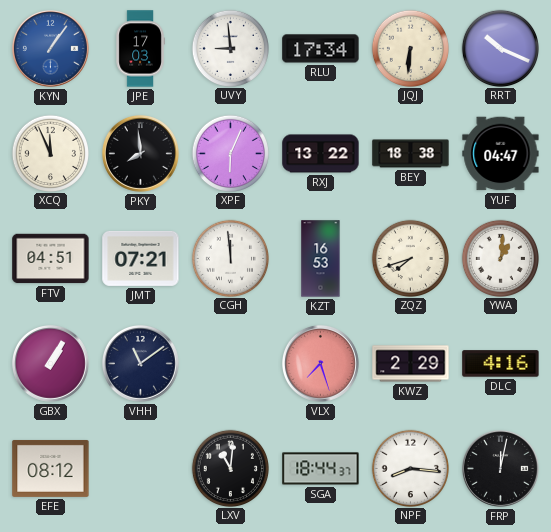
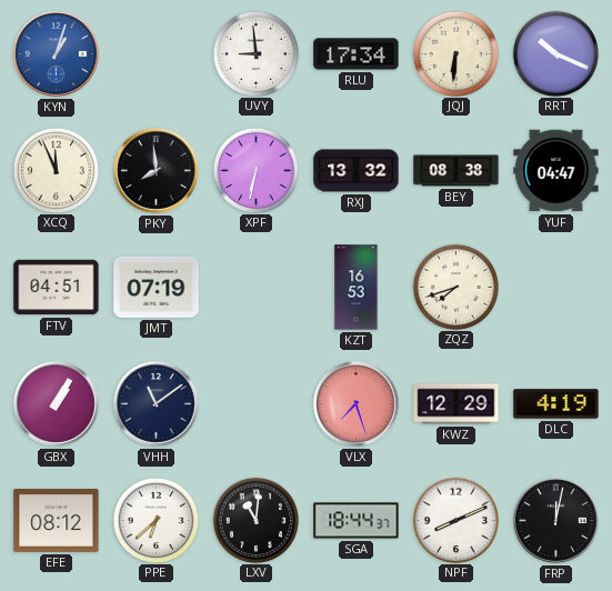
KYN: 1:06 -> 1:03 (56, 53)
JPE: 17:03 -> none (140, 49)
XPF: 6:04 -> 6:32 (255, 170)
RXJ: 13:22 -> 13:32 (357, 171)
BEY: 18:38 -> 08:38 (457, 171)
JMT: 07:21 -> 07:19 (157, 287)
CGH: 11:59 -> none (230, 258)
YWA: 1:01 -> none (500, 258)
KWZ: 2:29 -> 12:29 (457, 404)
DLC: 4:16 -> 4:19 (556, 404)
PPE: none -> 6:38 (155, 520)
NPF: 8:16 -> 8:11 (455, 520)
